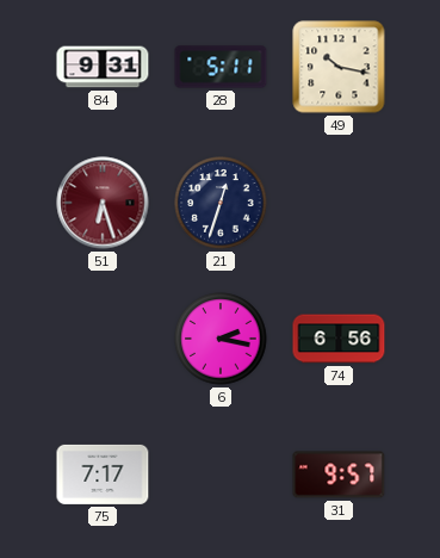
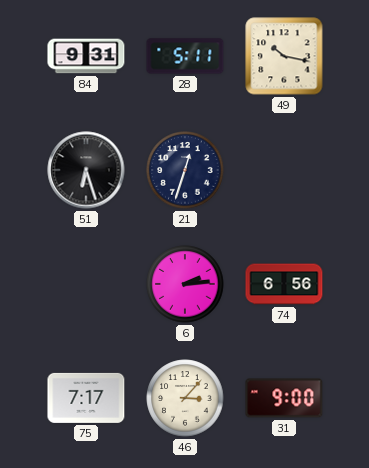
51 dial: burgundy -> black (86, 170)
6: 2:17 -> 2:14 (185, 284)
46: none -> 3:07 (185, 398)
31: 9:57 -> 9:00 (284, 398)
